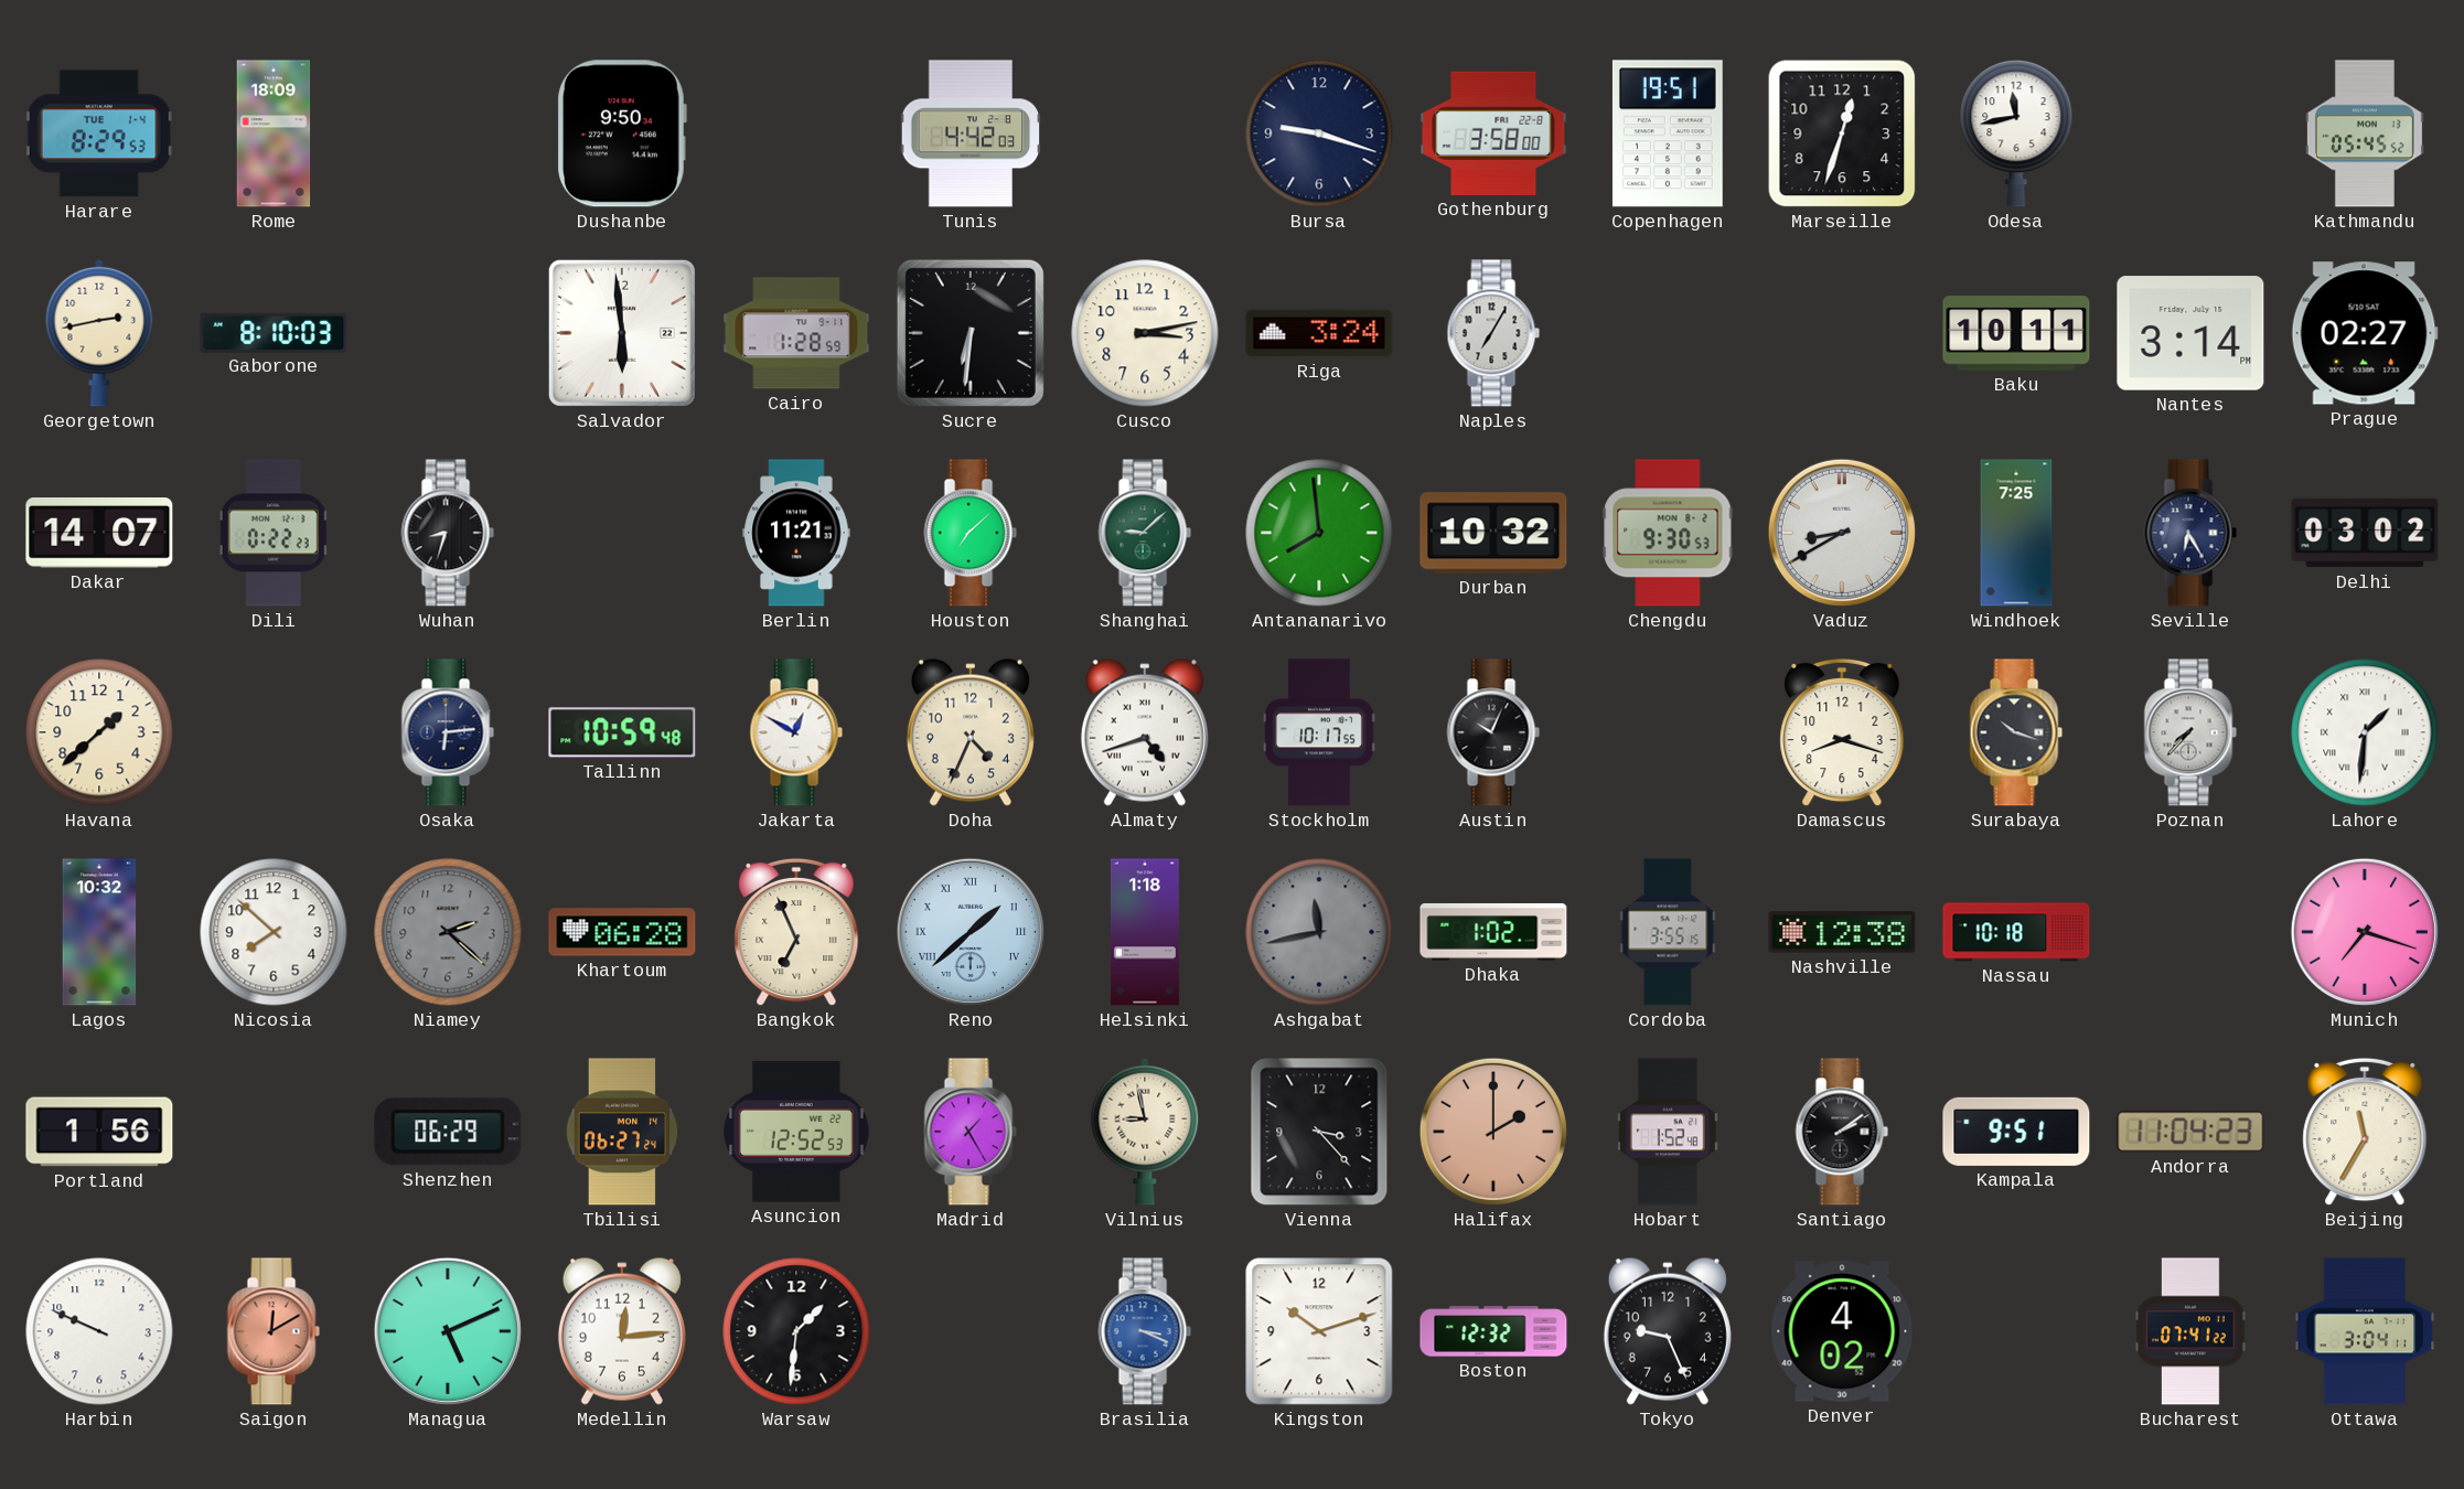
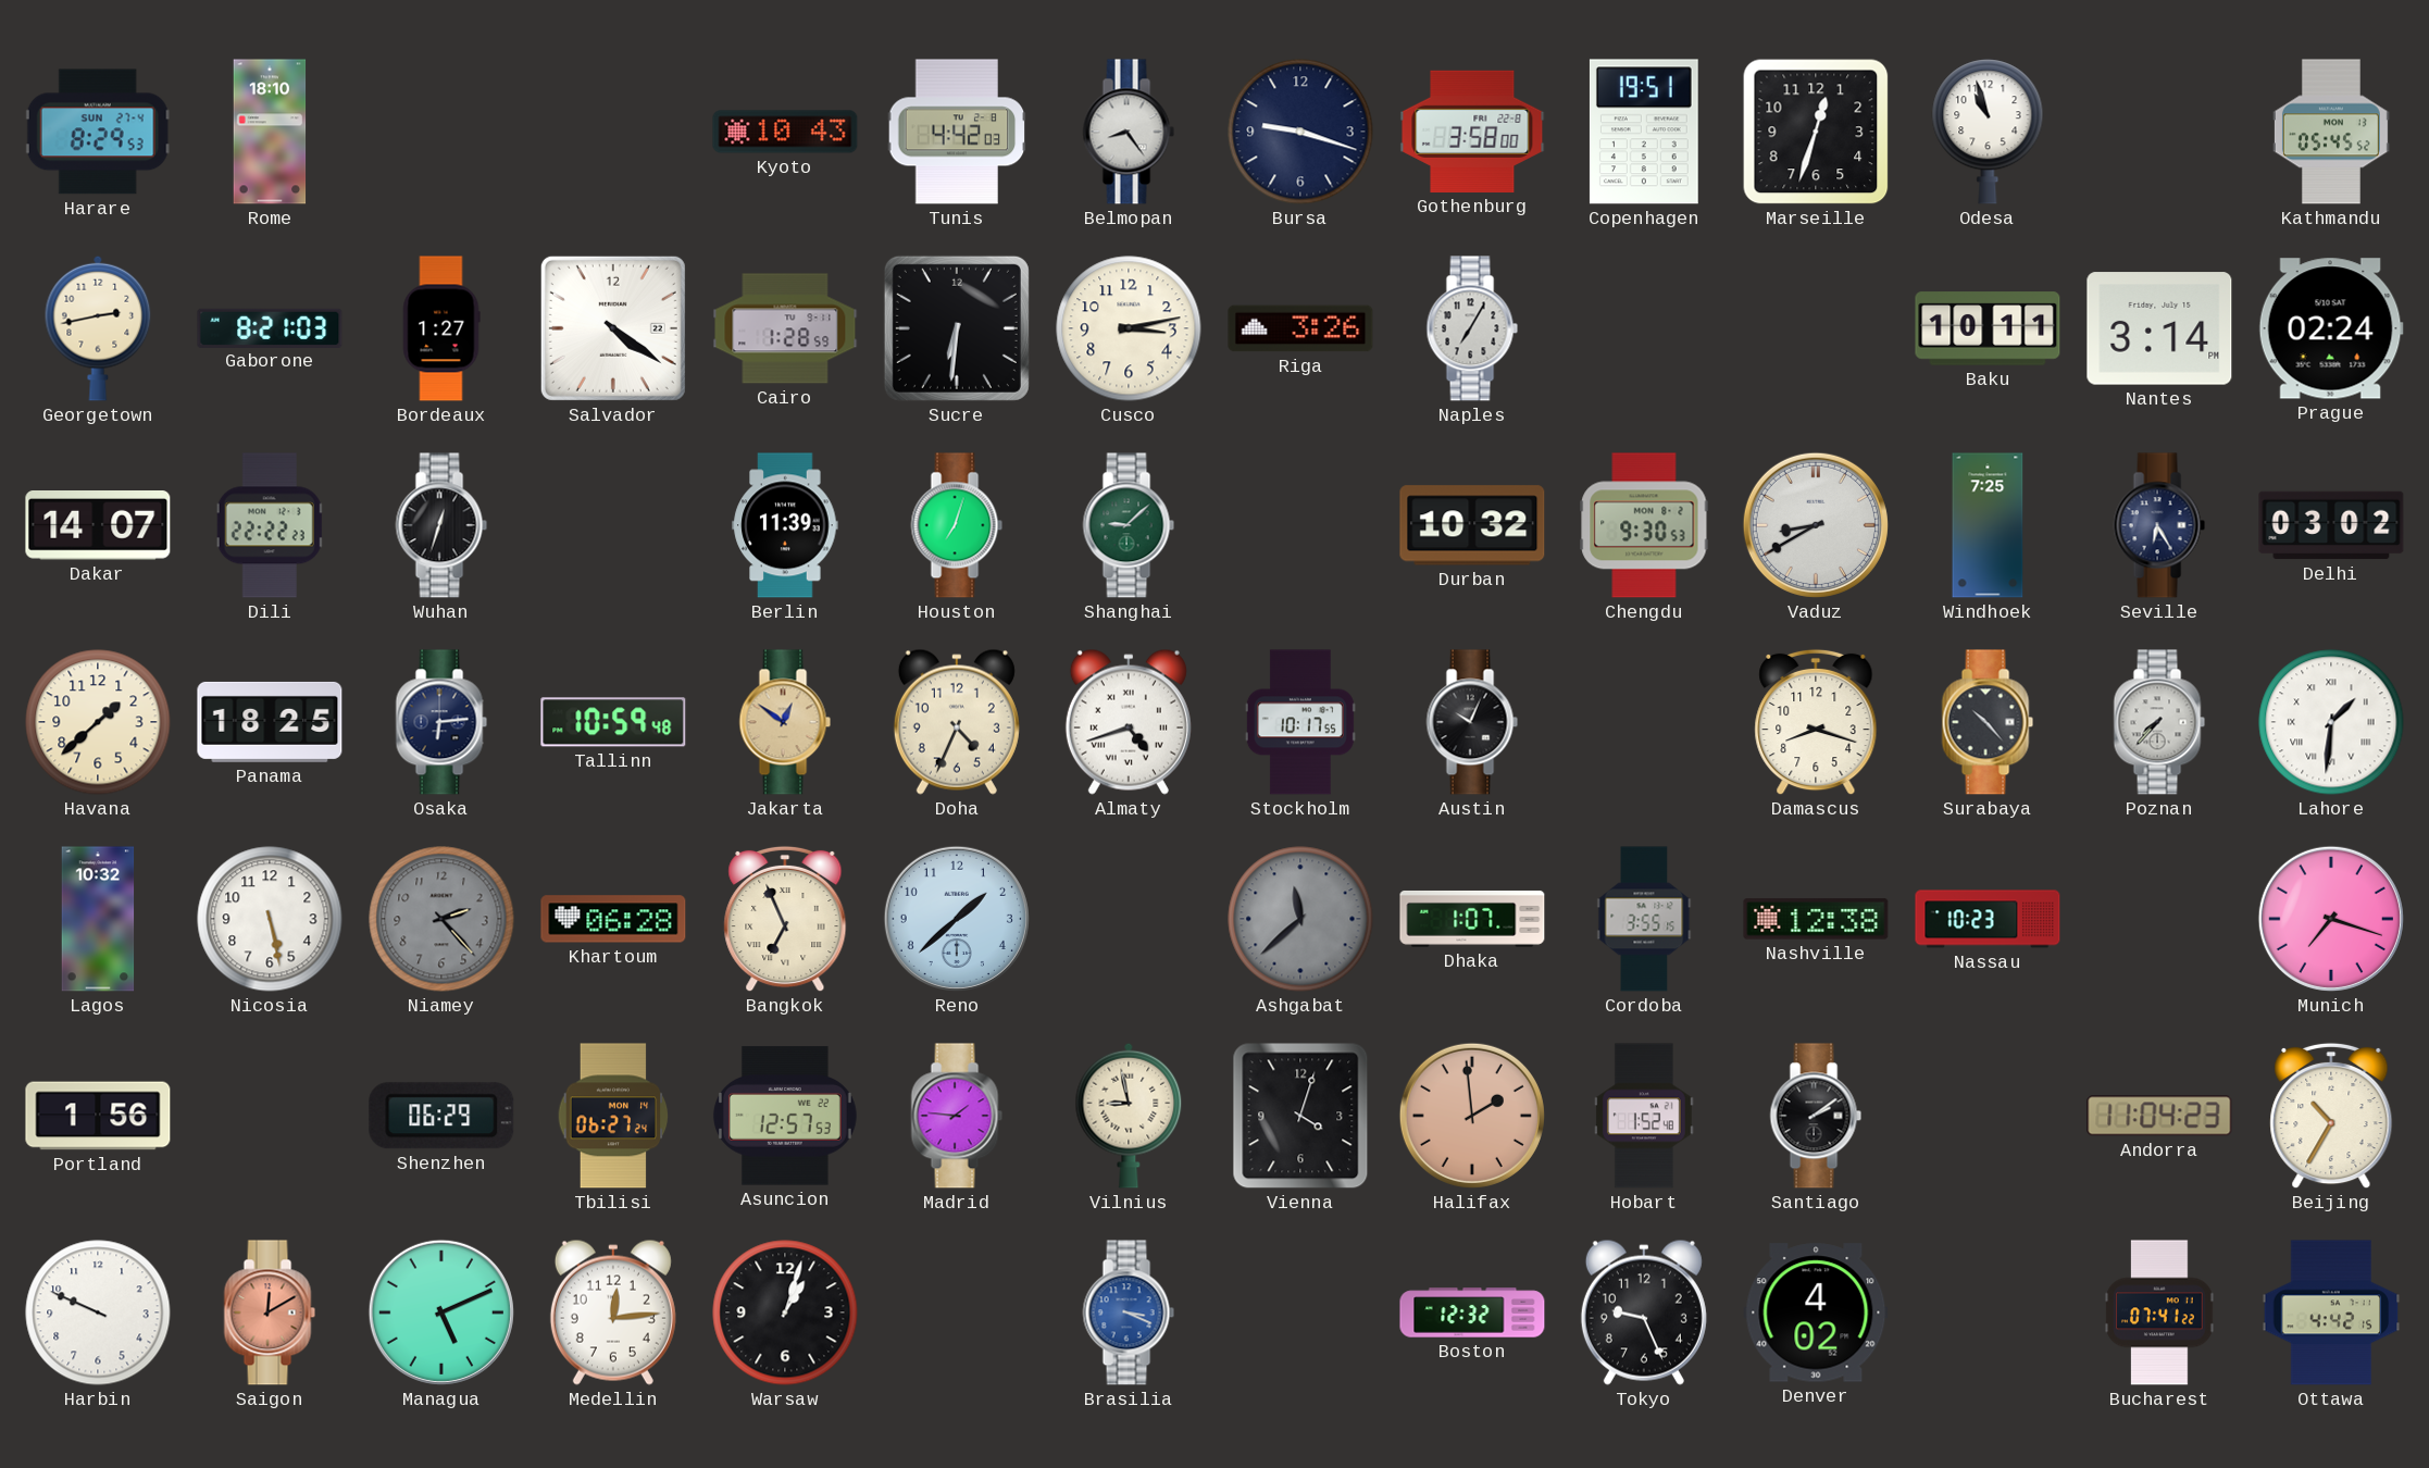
Harare date: TUE 1-4 -> SUN 27-4 (98, 132)
Rome: 18:09 -> 18:10 (270, 132)
Dushanbe: 9:50 -> none (621, 133)
Kyoto: none -> 10:43 (785, 132)
Belmopan: none -> 8:24 (1129, 132)
Odesa: 11:43 -> 10:57 (1988, 132)
Gaborone: 8:10 -> 8:21 (270, 327)
Bordeaux: none -> 1:27 (441, 328)
Salvador: 5:59 -> 4:21 (613, 328)
Riga: 3:24 -> 3:26 (1300, 328)
Prague: 02:27 -> 02:24 (2331, 328)
Dili: 0:22 -> 22:22 (270, 525)
Wuhan: 8:33 -> 12:33 (441, 525)
Berlin: 11:21 -> 11:39 (785, 525)
Houston: 7:08 -> 7:03 (957, 525)
Antananarivo: 7:59 -> none (1319, 533)
Panama: none -> 18:25 (270, 722)
Jakarta: 12:50 -> 12:51 (785, 722)
Jakarta dial: white -> champagne (785, 722)
Surabaya: 10:18 -> 10:23 (1988, 722)
Nicosia: 7:52 -> 5:28 (270, 919)
Niamey: 2:22 -> 2:23 (441, 919)
Reno numerals: Roman -> Arabic (957, 919)
Helsinki: 1:18 -> none (1145, 932)
Ashgabat: 11:43 -> 11:38 (1300, 919)
Dhaka: 1:02 -> 1:07 (1472, 919)
Nassau: 10:18 -> 10:23 (1988, 919)
Asuncion: 12:52 -> 12:57 (785, 1116)
Madrid: 1:25 -> 1:46 (957, 1116)
Vienna: 3:23 -> 4:03 (1300, 1116)
Halifax: 2:00 -> 1:59 (1472, 1116)
Kampala: 9:51 -> none (2016, 1132)
Beijing: 11:35 -> 10:35 (2331, 1116)
Warsaw: 1:31 -> 1:03 (785, 1313)
Kingston: 10:12 -> none (1319, 1331)
Ottawa: 3:04 -> 4:42 (2331, 1313)
